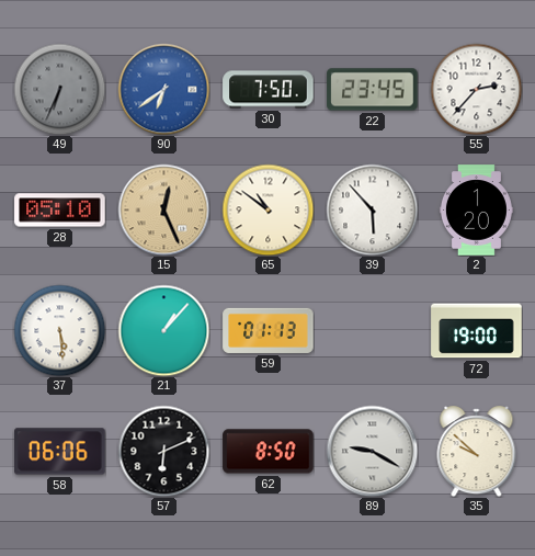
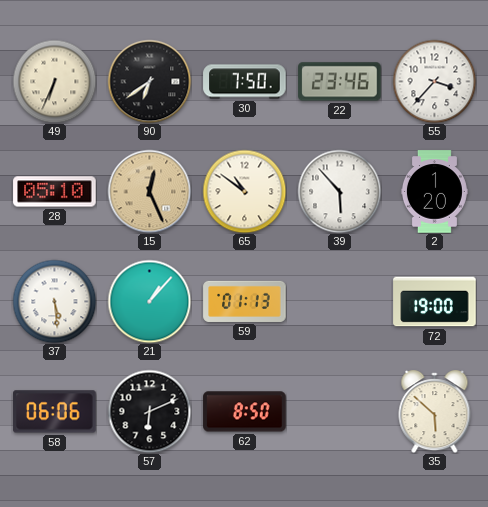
49 dial: grey -> cream (54, 81)
90 dial: blue -> black (149, 81)
22: 23:45 -> 23:46 (340, 82)
55: 2:37 -> 3:37 (434, 81)
89: 9:20 -> none (372, 451)
35: 9:52 -> 5:52 (435, 412)
